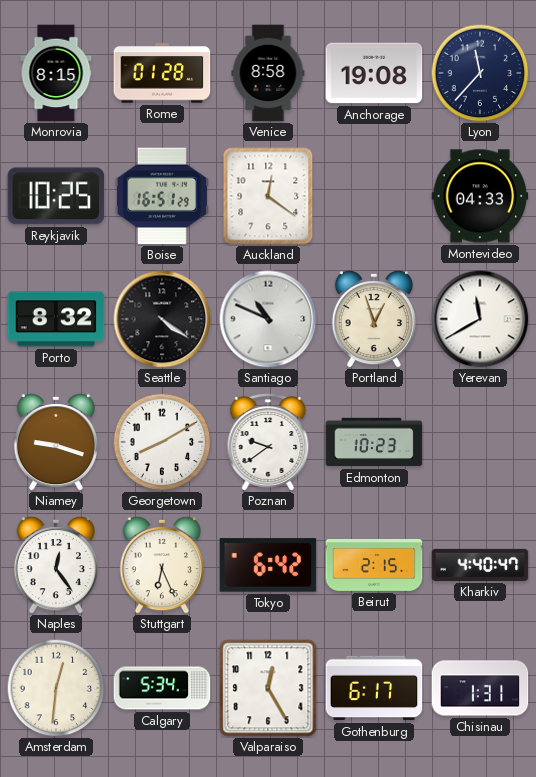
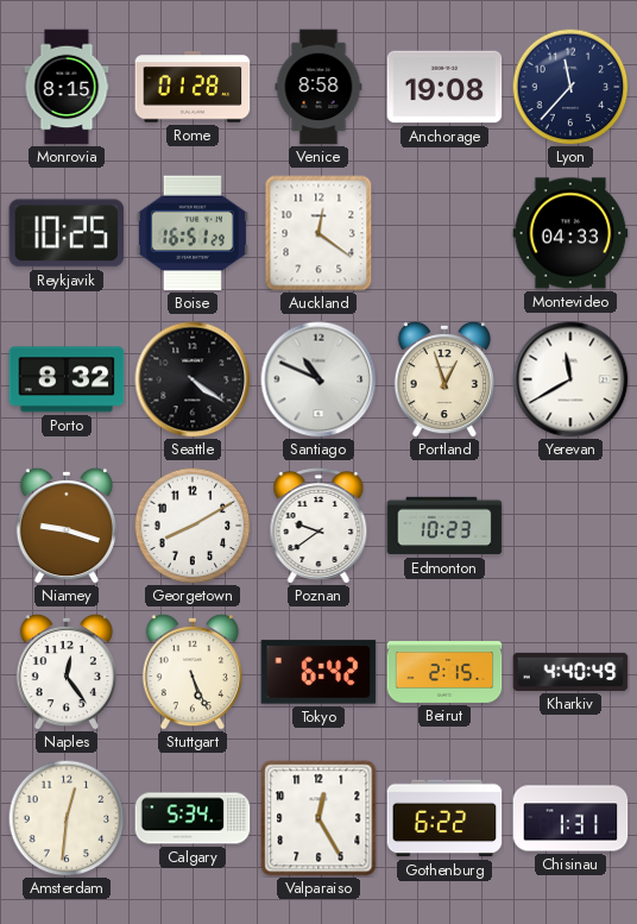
Stuttgart: 6:26 -> 5:26 (191, 672)
Kharkiv: 4:40:47 -> 4:40:49 (570, 672)
Gothenburg: 6:17 -> 6:22 (444, 818)
